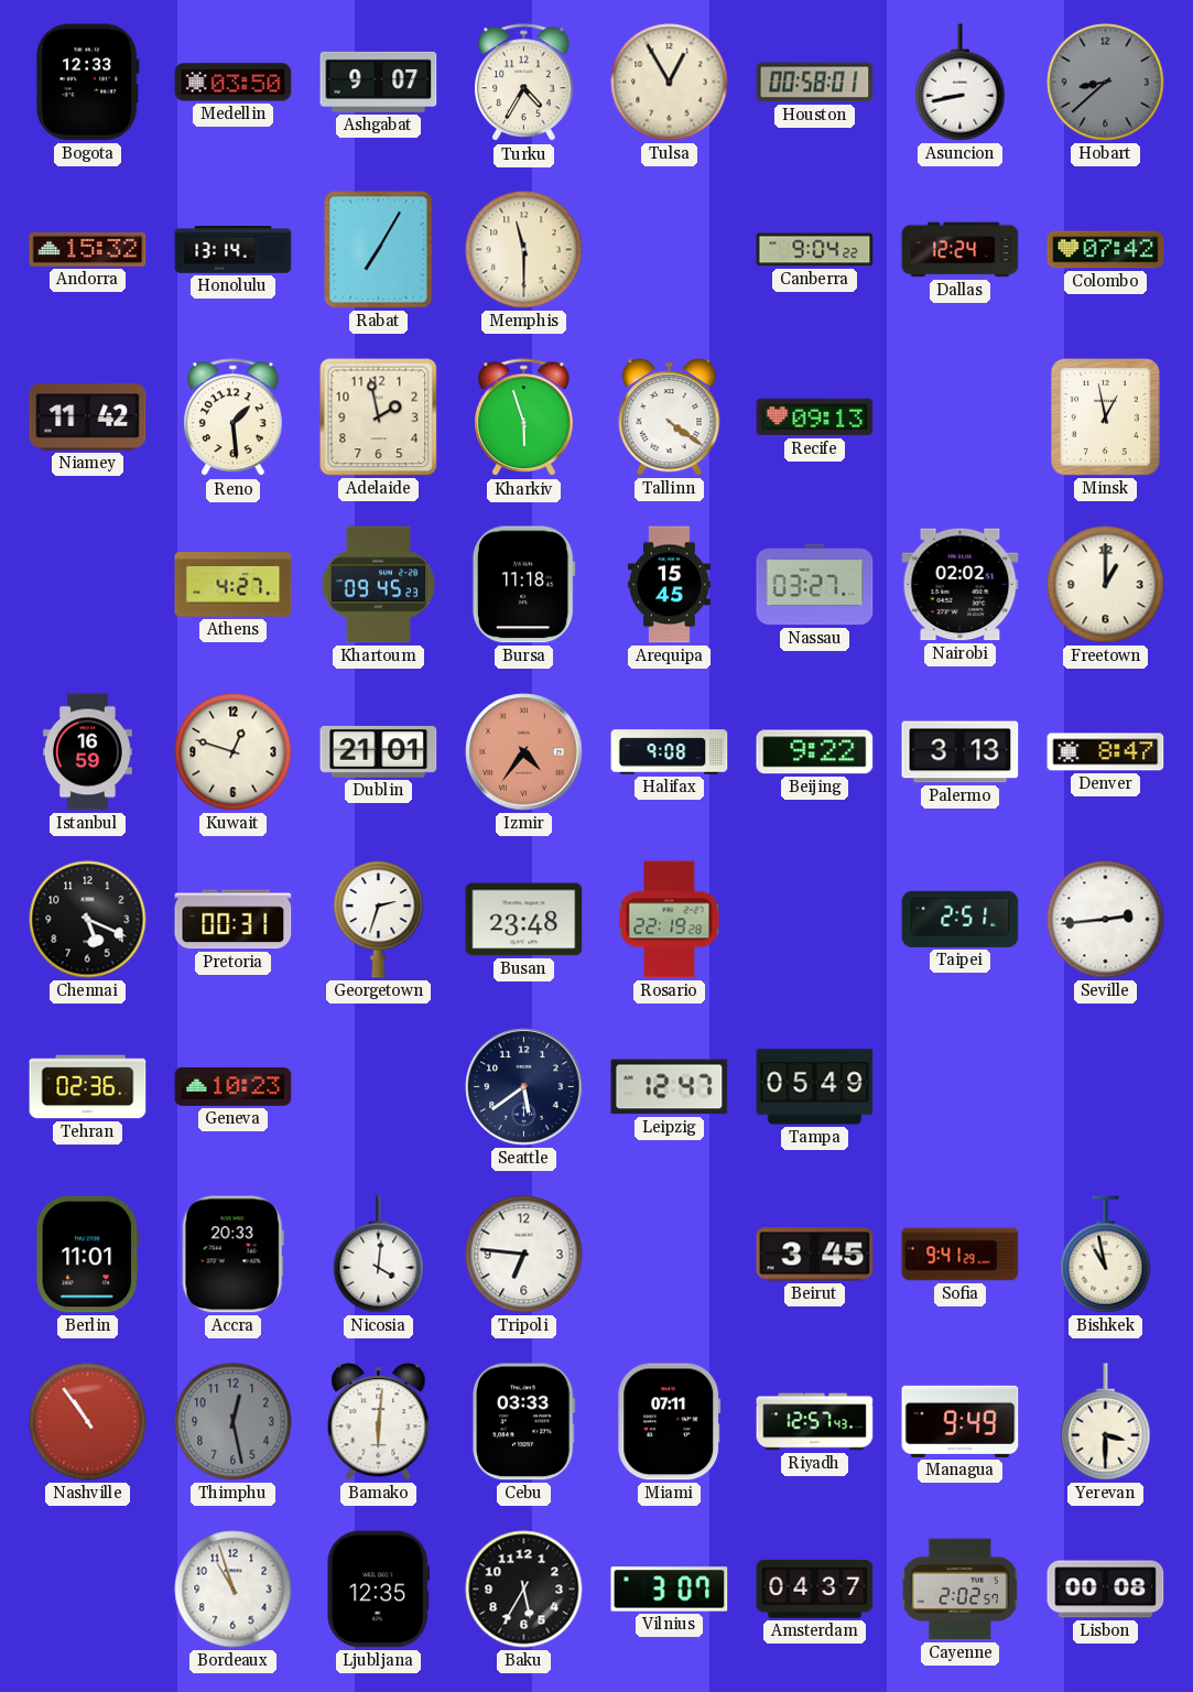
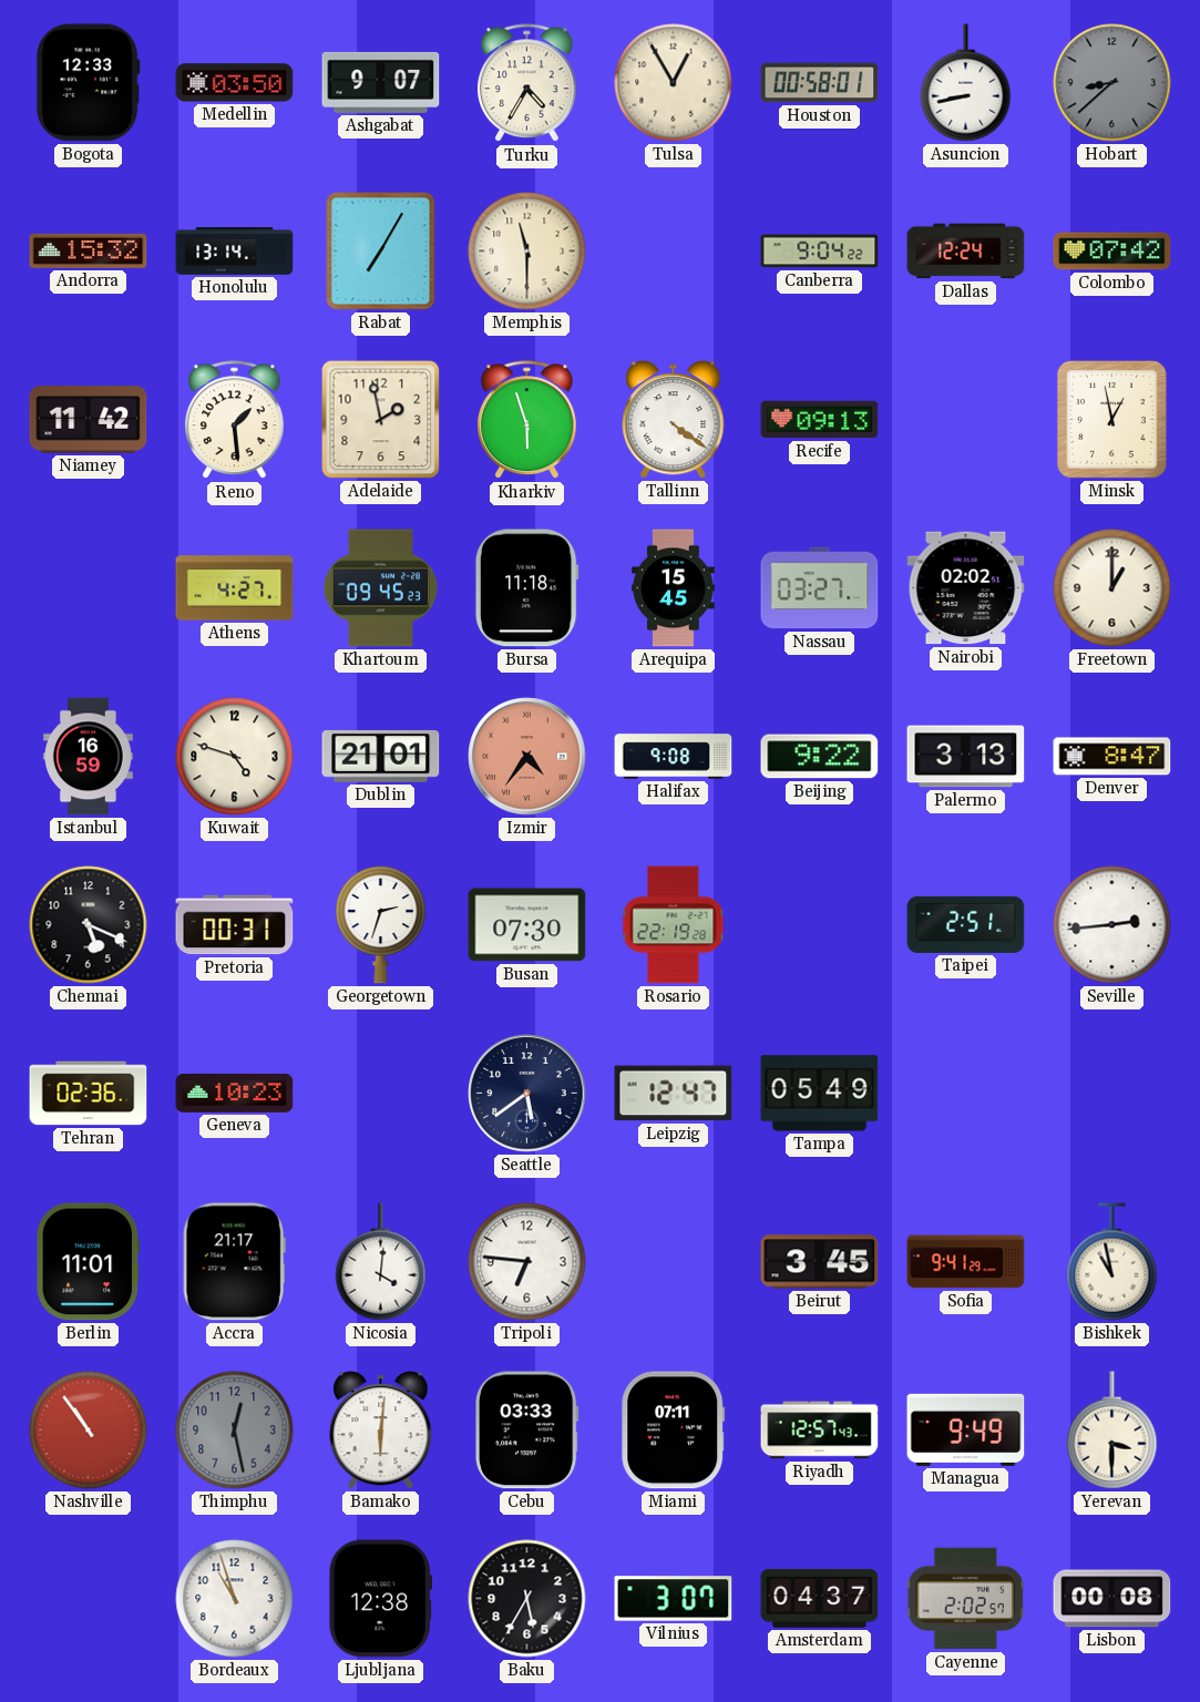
Kuwait: 12:48 -> 4:48 (235, 757)
Busan: 23:48 -> 07:30 (527, 925)
Accra: 20:33 -> 21:17 (234, 1262)
Ljubljana: 12:35 -> 12:38 (380, 1599)
